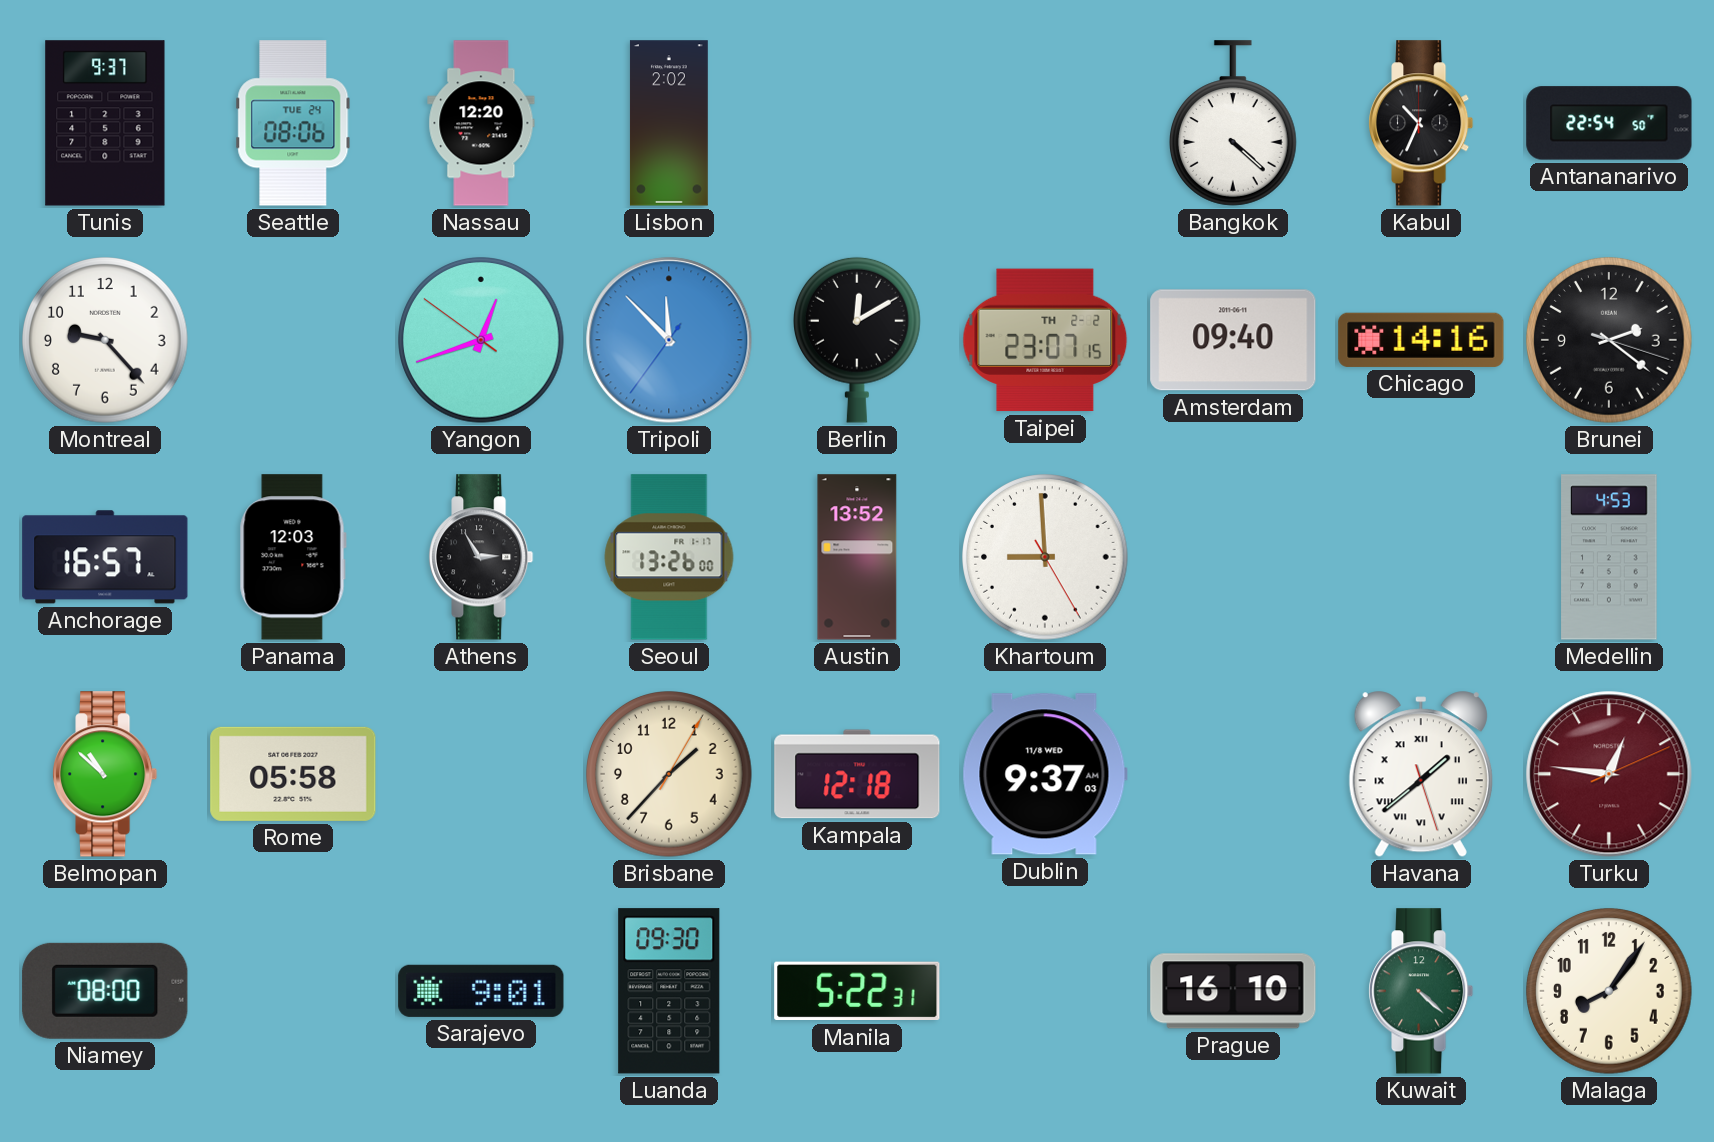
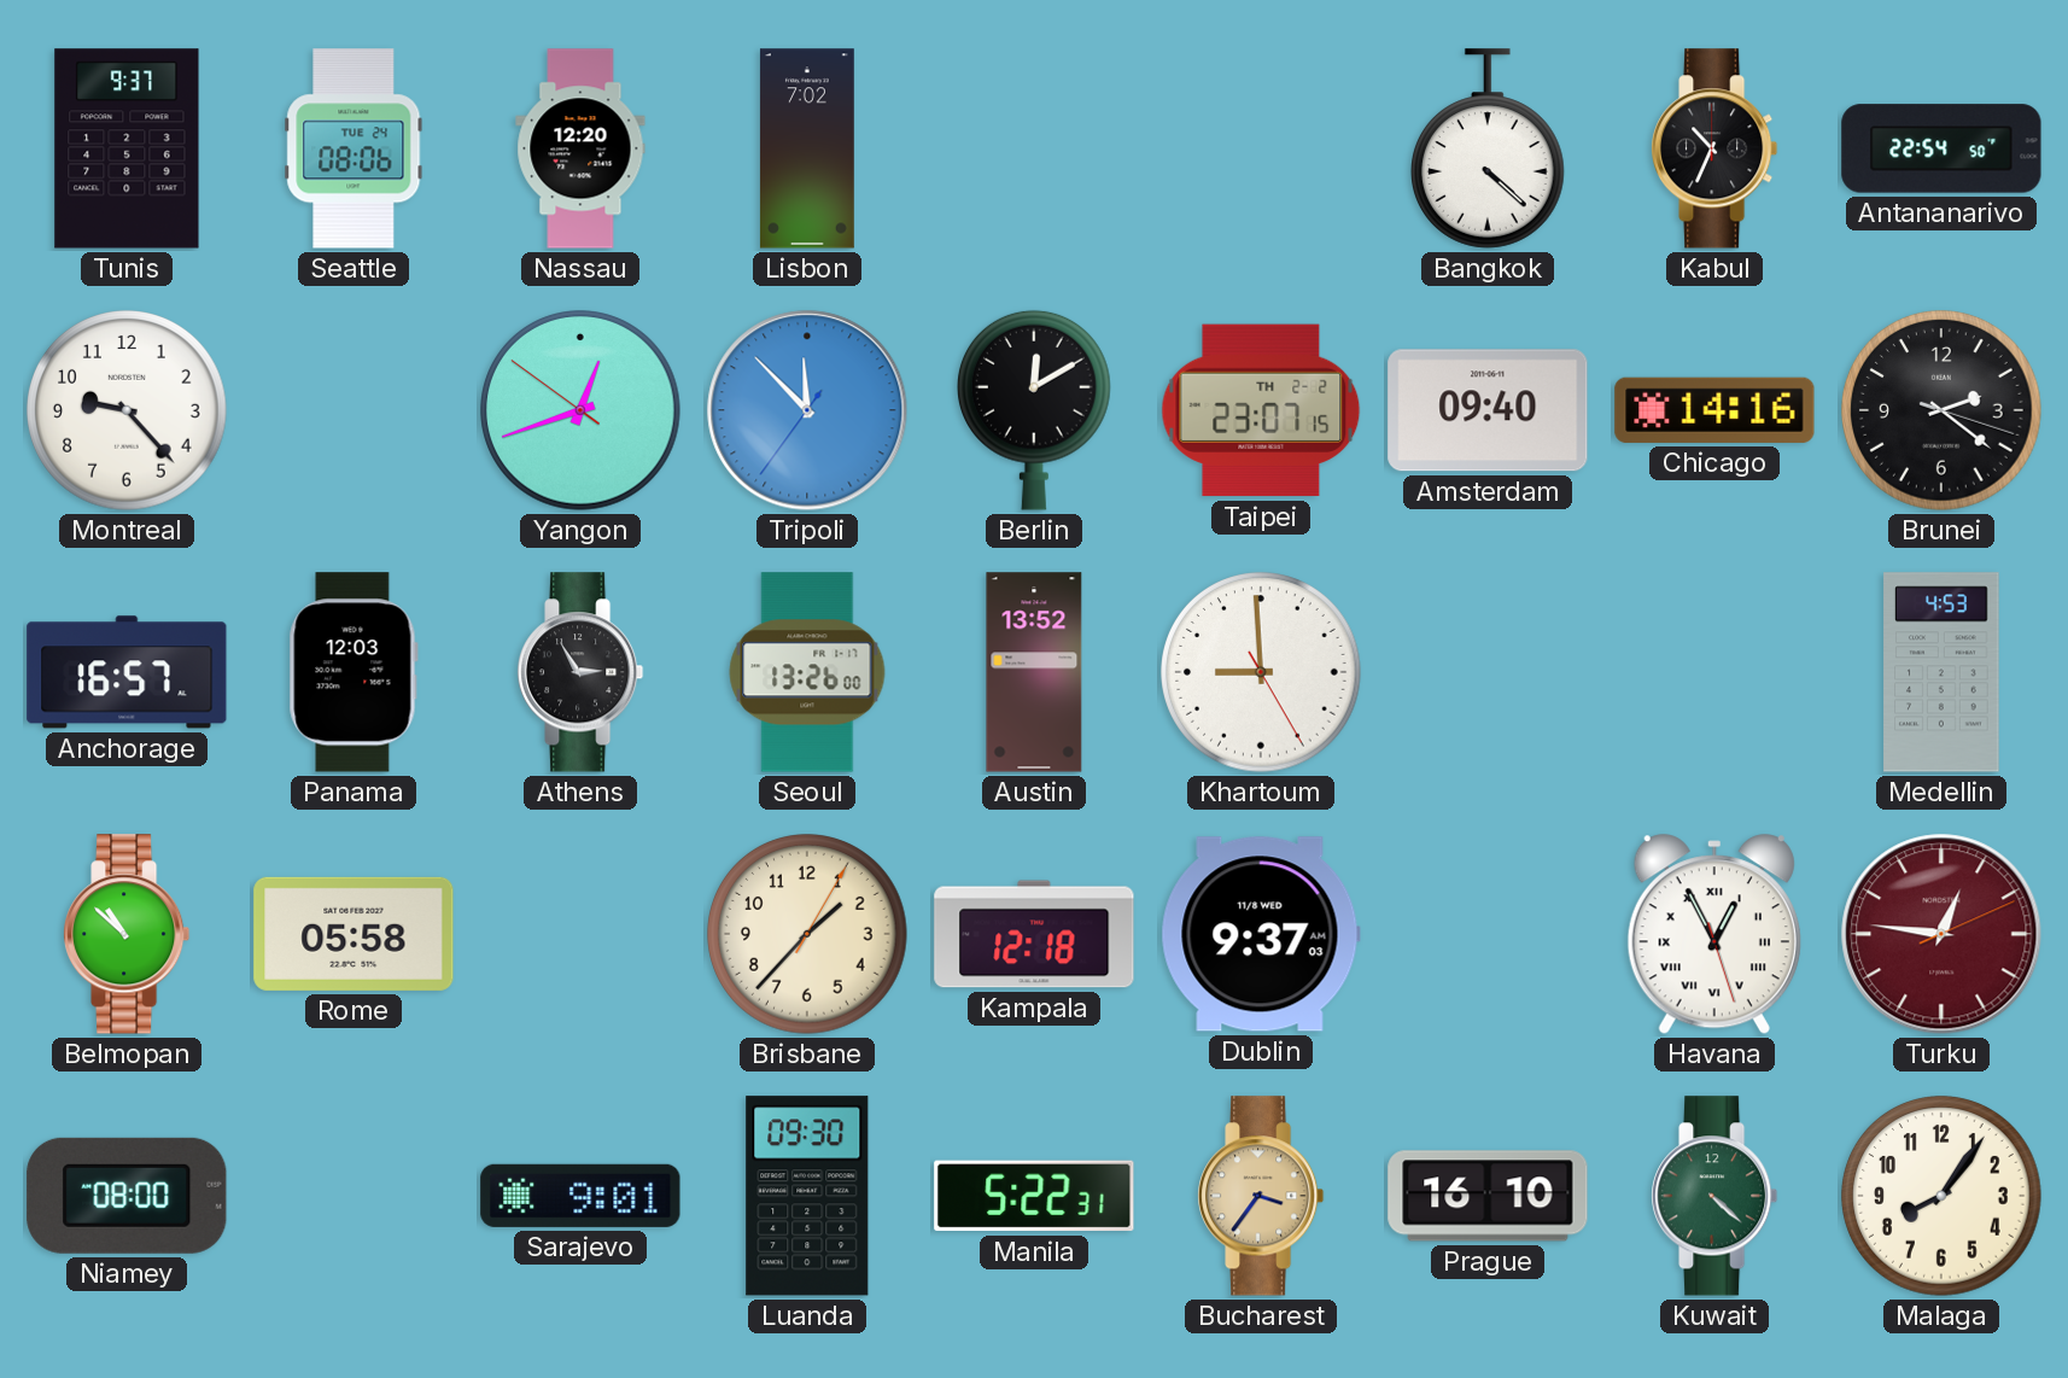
Lisbon: 2:02 -> 7:02 (807, 148)
Havana: 1:38 -> 12:55 (1714, 935)
Bucharest: none -> 3:36 (1262, 1196)
